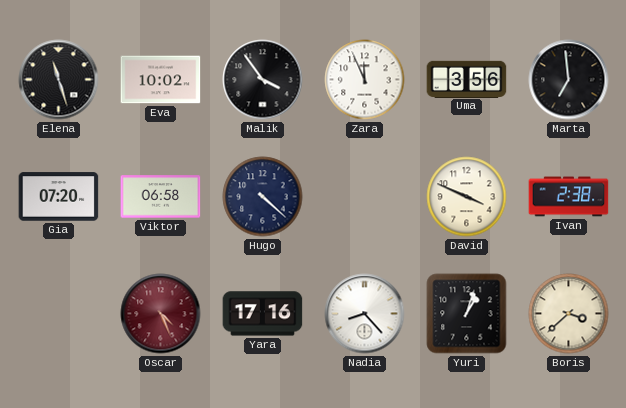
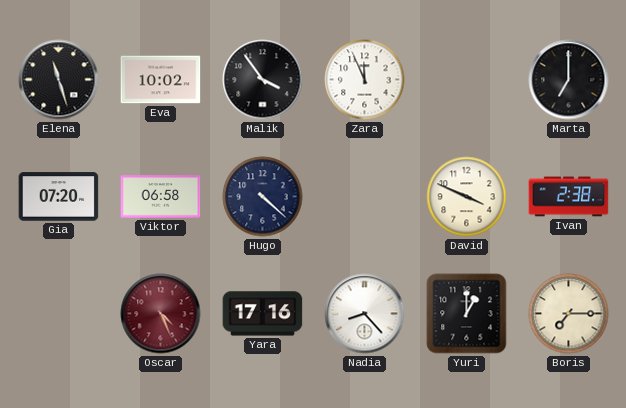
Uma: 3:56 -> none (467, 79)
Marta: 6:59 -> 7:00 (569, 80)
Yuri: 1:03 -> 1:00 (467, 314)
Boris: 3:38 -> 7:15 (569, 314)
